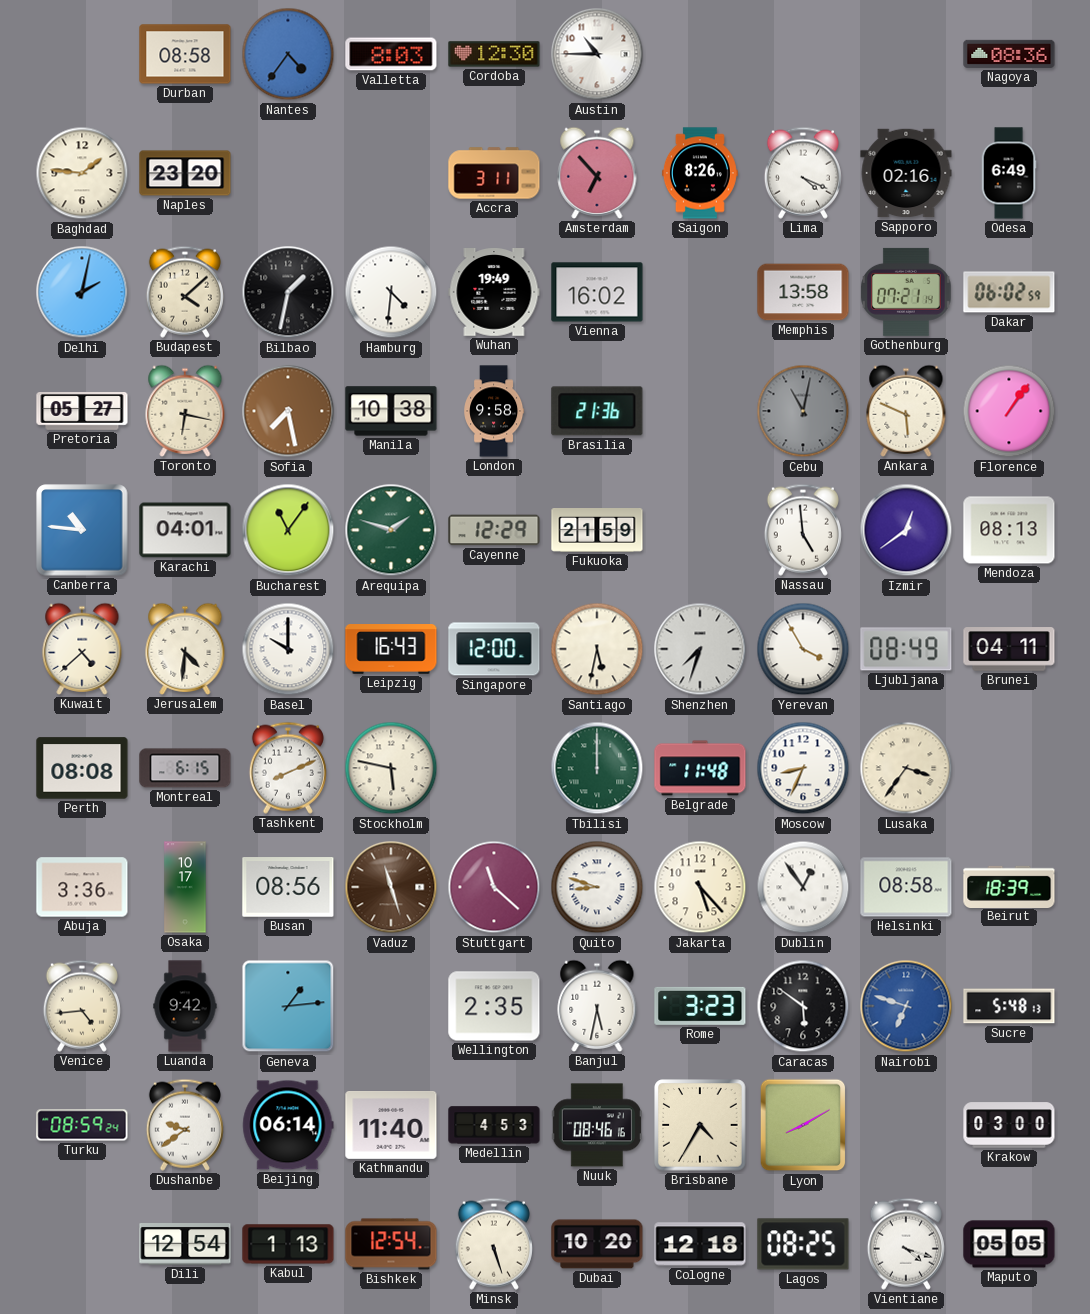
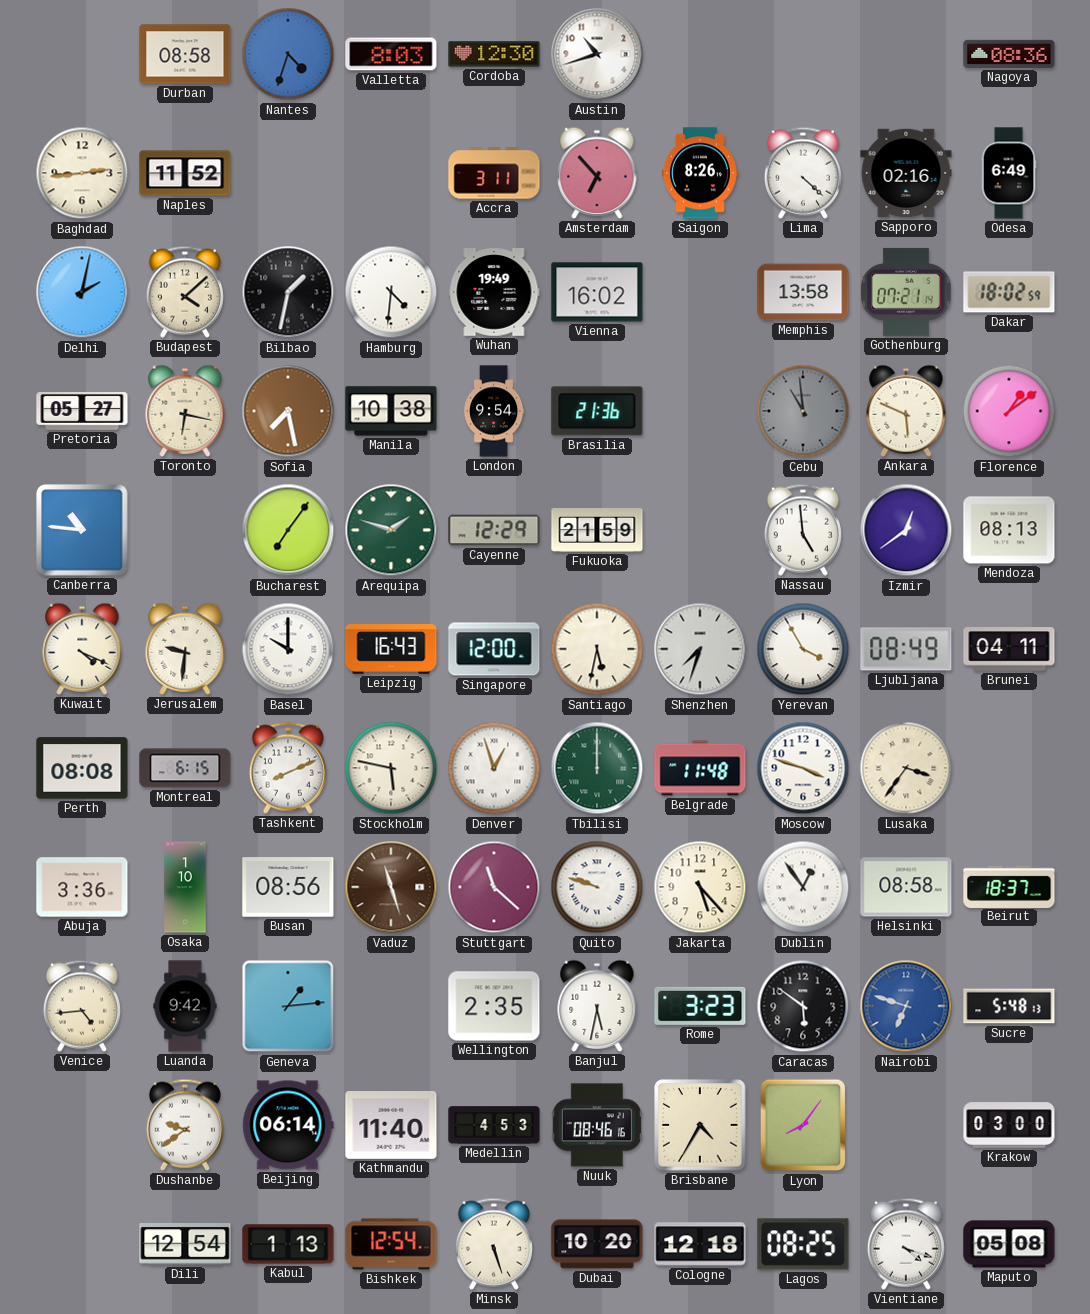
Nantes: 4:36 -> 4:33 (288, 54)
Austin: 10:45 -> 10:42 (597, 54)
Baghdad: 1:46 -> 2:44 (82, 173)
Naples: 23:20 -> 11:52 (185, 173)
Lima: 4:19 -> 4:22 (803, 173)
Dakar: 06:02 -> 18:02 (1009, 292)
London: 9:58 -> 9:54 (494, 411)
Cebu: 11:02 -> 10:59 (803, 411)
Florence: 1:06 -> 1:09 (1009, 411)
Karachi: 04:01 -> none (185, 530)
Bucharest: 11:06 -> 7:06 (288, 530)
Kuwait: 4:38 -> 4:19 (82, 649)
Jerusalem: 4:31 -> 9:31 (185, 649)
Denver: none -> 12:57 (494, 768)
Moscow: 8:34 -> 3:48 (803, 768)
Osaka: 10:17 -> 1:10 (185, 887)
Quito: 8:48 -> 9:48 (597, 887)
Beirut: 18:39 -> 18:37 (1009, 886)
Turku: 08:59 -> none (82, 1125)
Lyon: 8:10 -> 8:06 (803, 1125)
Maputo: 05:05 -> 05:08 (1009, 1244)
